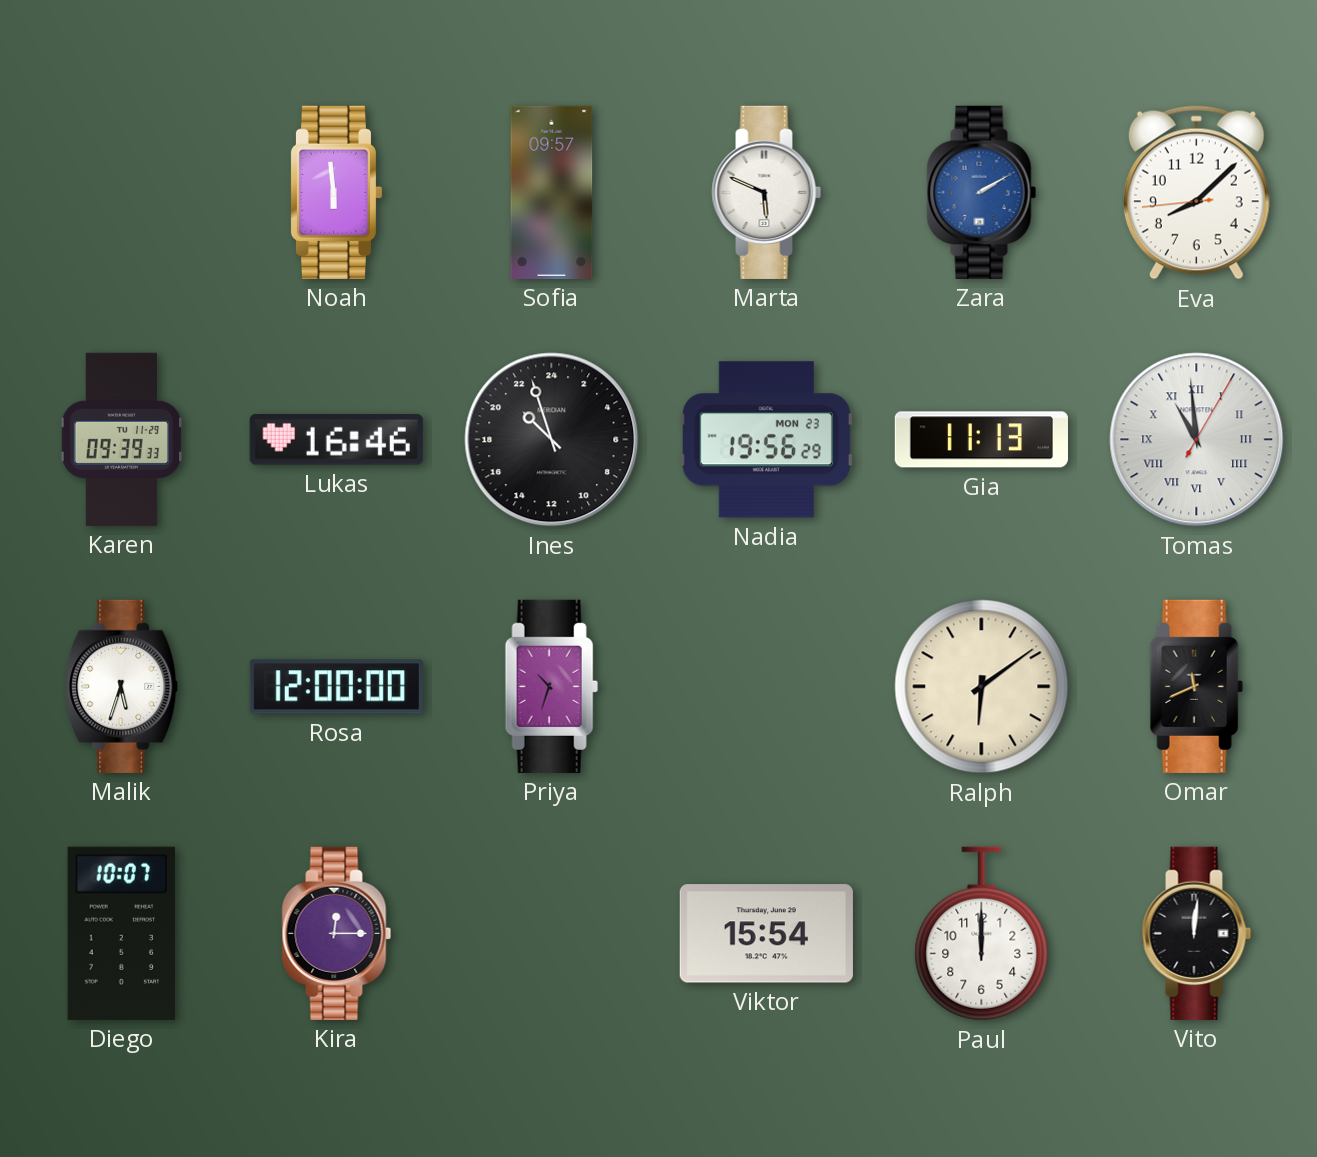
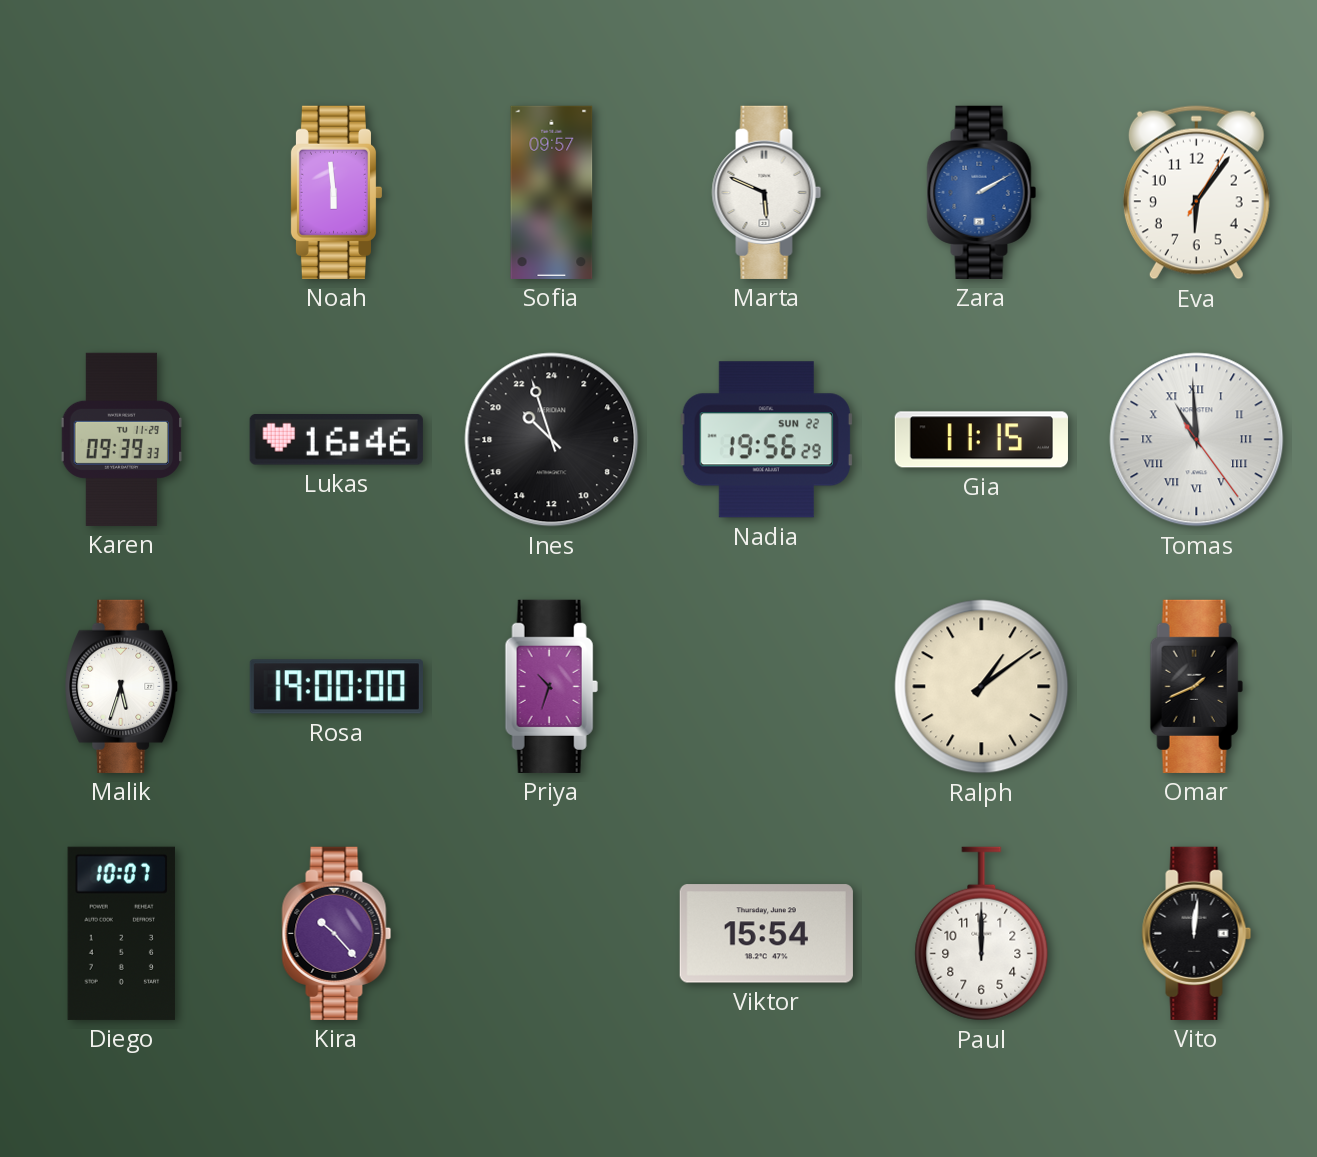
Eva: 8:07 -> 6:06 (1196, 193)
Nadia date: MON 23 -> SUN 22 (766, 440)
Gia: 11:13 -> 11:15 (981, 440)
Tomas: 10:59:05 -> 10:59:24 (1197, 440)
Rosa: 12:00 -> 19:00 (336, 687)
Ralph: 6:09 -> 1:09 (982, 687)
Omar: 11:41 -> 1:41 (1196, 686)
Kira: 12:15 -> 10:23 (337, 933)
